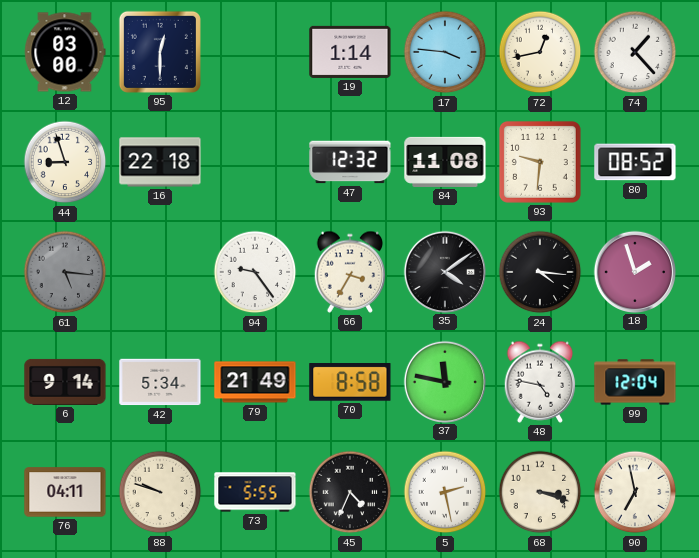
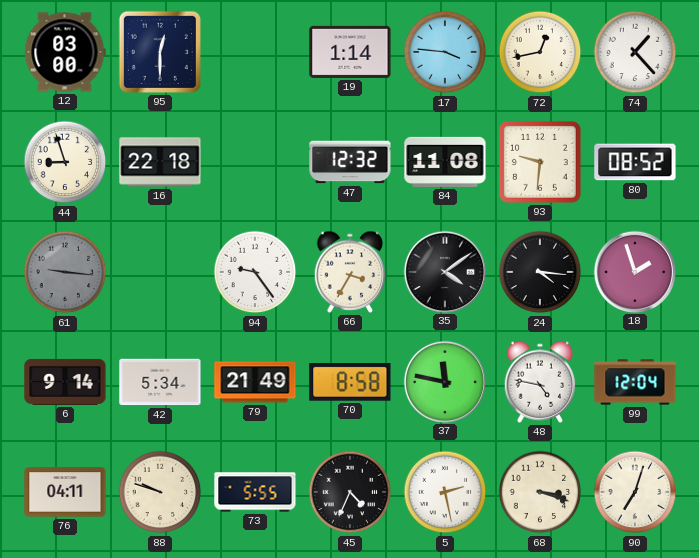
61: 5:16 -> 9:16 (65, 272)
90: 6:58 -> 7:03 (635, 492)
